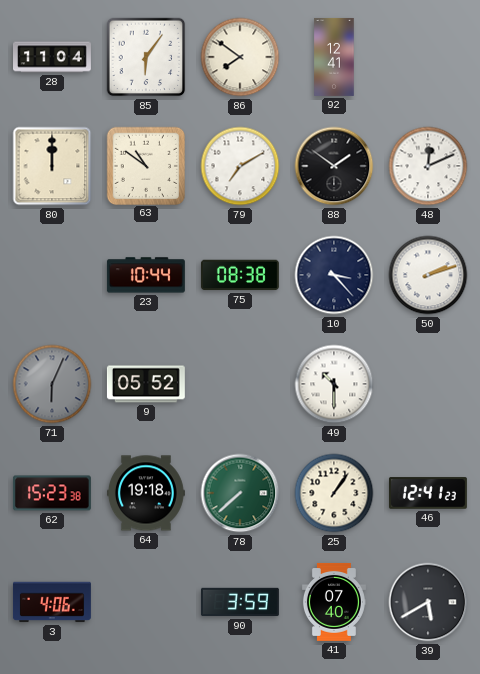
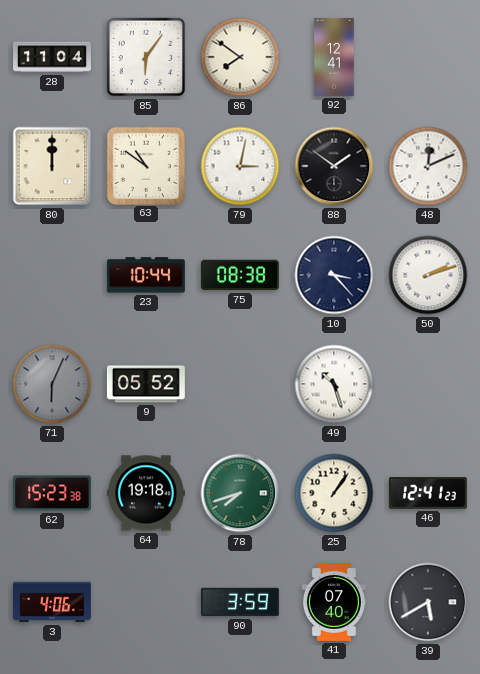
79: 7:10 -> 3:02 (240, 166)
49: 10:30 -> 10:27 (334, 384)
78: 7:38 -> 7:42 (240, 493)
